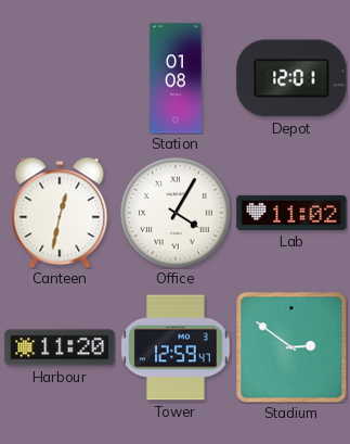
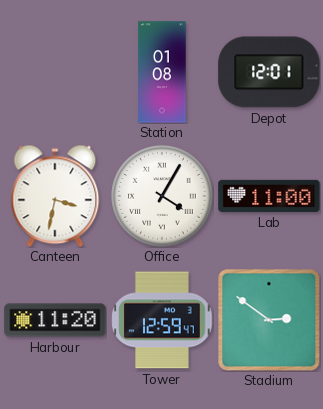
Canteen: 12:32 -> 3:32 (55, 196)
Lab: 11:02 -> 11:00 (269, 196)
